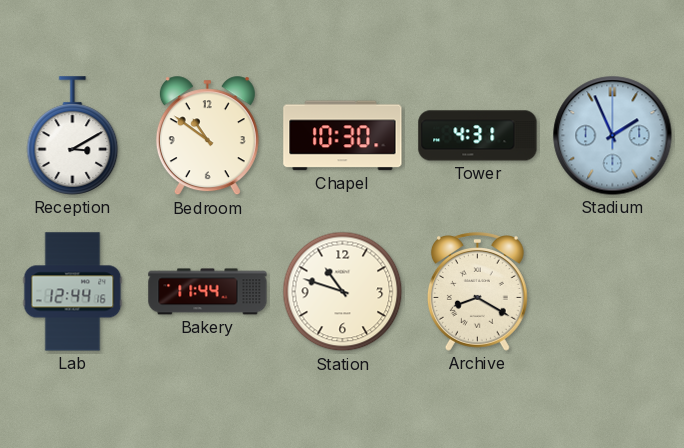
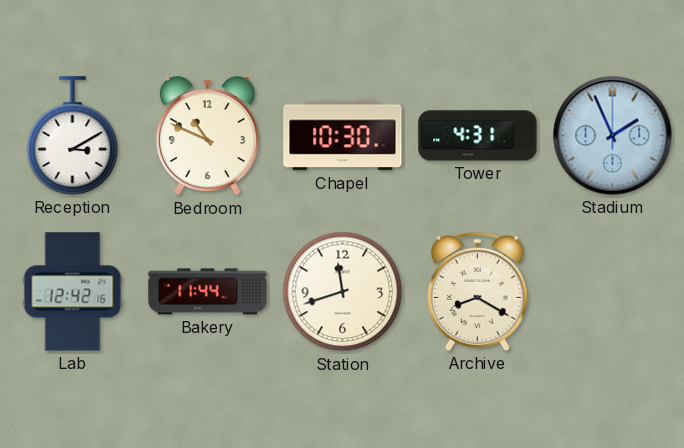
Bedroom: 10:51 -> 10:49 (207, 136)
Lab: 12:44 -> 12:42 (73, 292)
Station: 10:48 -> 11:42 (343, 292)
